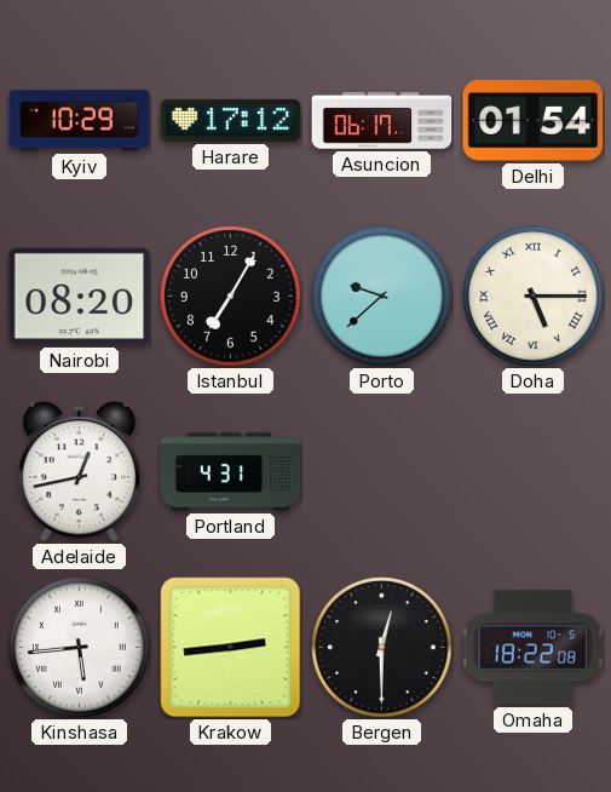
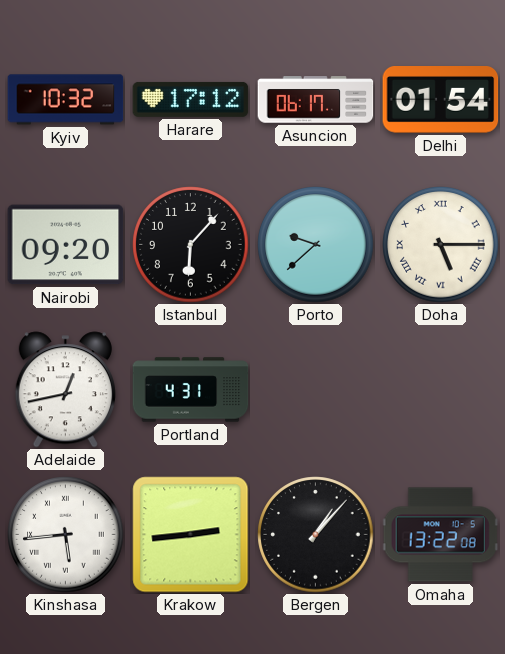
Kyiv: 10:29 -> 10:32 (66, 100)
Nairobi: 08:20 -> 09:20 (66, 245)
Istanbul: 7:05 -> 6:07 (191, 245)
Bergen: 12:30 -> 1:07 (316, 535)
Omaha: 18:22 -> 13:22 (440, 535)
